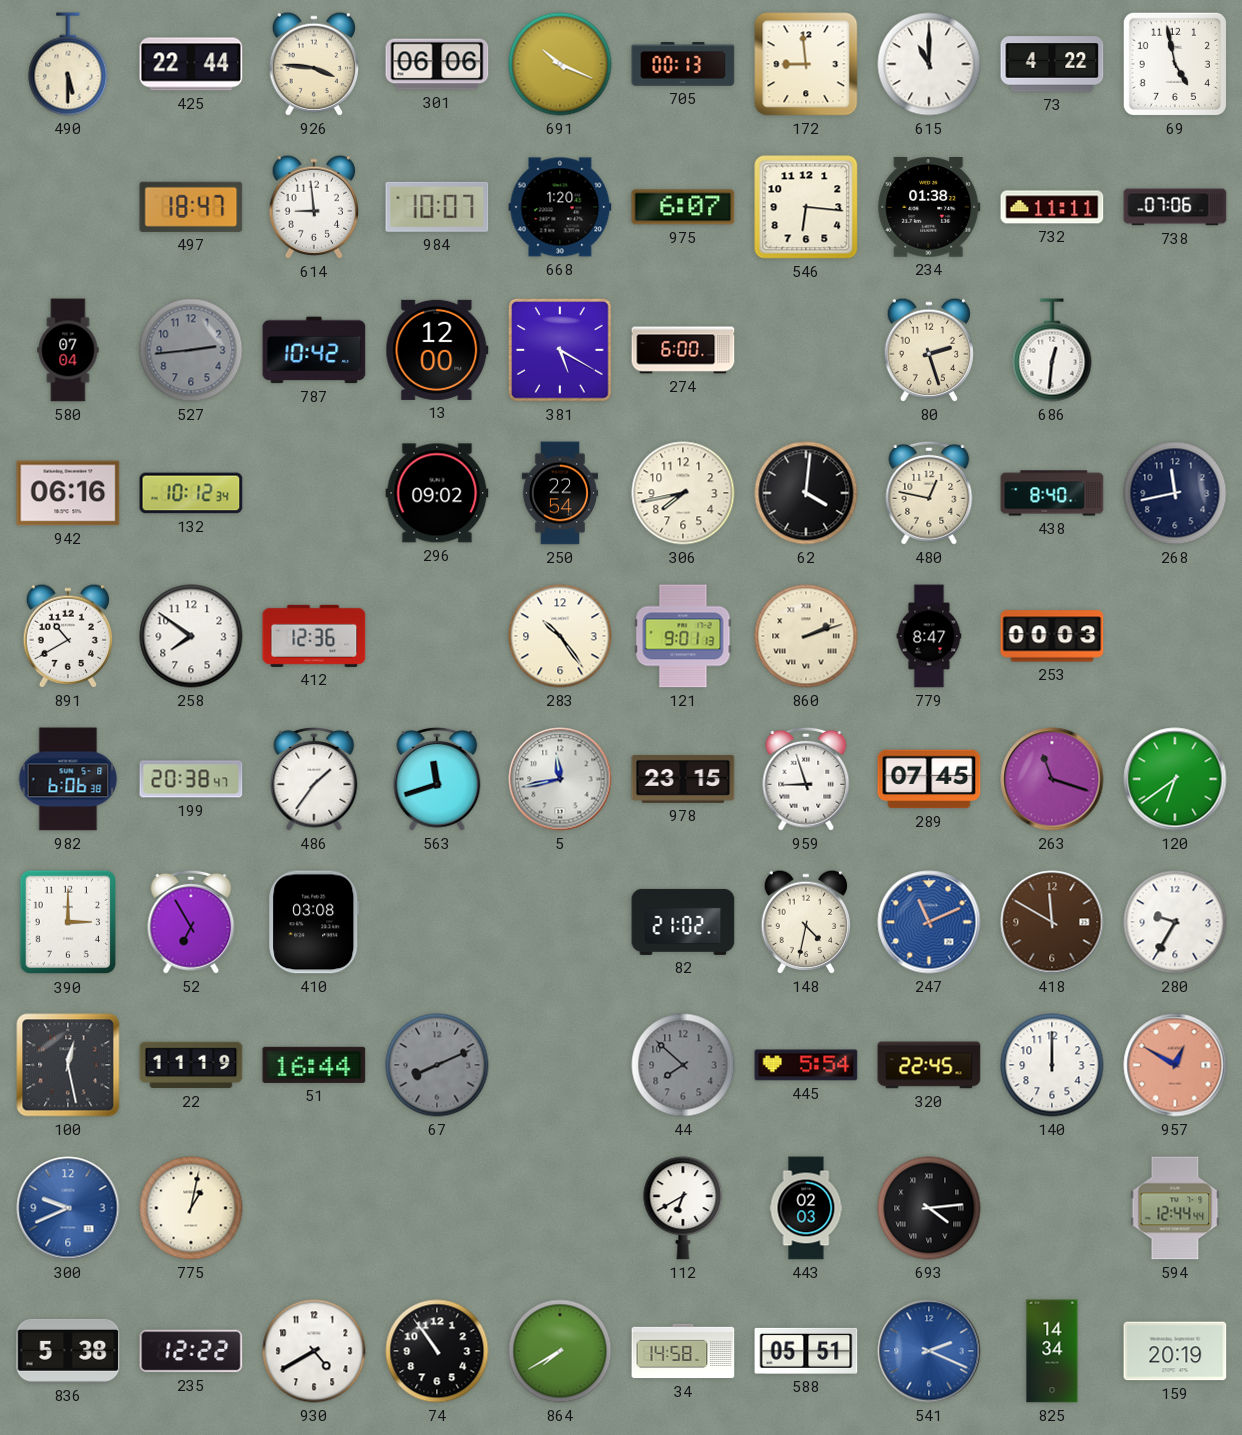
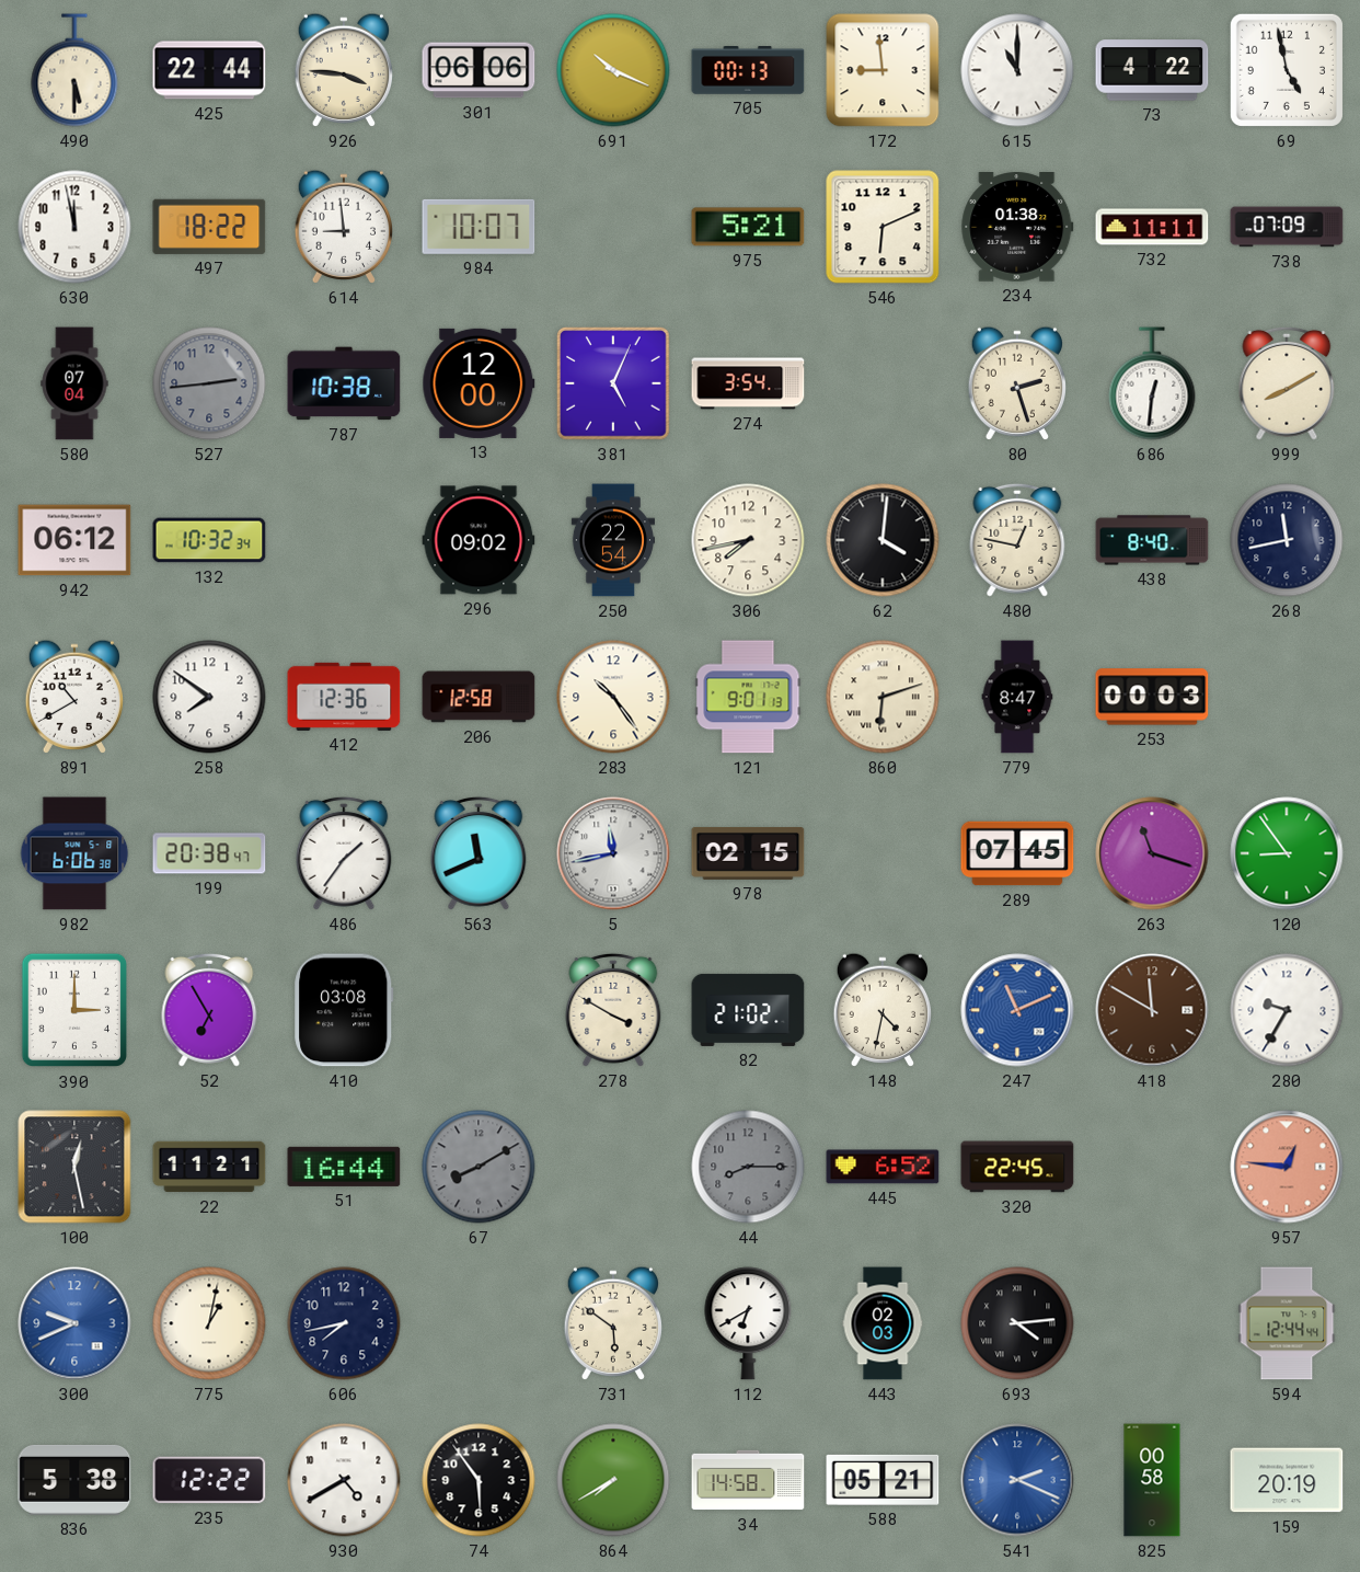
630: none -> 11:58 (74, 227)
497: 18:47 -> 18:22 (209, 227)
668: 1:20 -> none (560, 207)
975: 6:07 -> 5:21 (748, 227)
546: 6:16 -> 6:11 (883, 227)
738: 07:06 -> 07:09 (1287, 227)
787: 10:42 -> 10:38 (344, 383)
381: 5:20 -> 5:04 (613, 383)
274: 6:00 -> 3:54 (748, 383)
999: none -> 8:10 (1287, 383)
942: 06:16 -> 06:12 (74, 540)
132: 10:12 -> 10:32 (209, 540)
206: none -> 12:58 (479, 697)
860: 2:12 -> 6:12 (883, 697)
563: 11:42 -> 11:41 (479, 853)
978: 23:15 -> 02:15 (748, 853)
959: 8:57 -> none (806, 779)
120: 6:39 -> 8:54 (1287, 853)
278: none -> 3:50 (613, 1010)
22: 11:19 -> 11:21 (209, 1167)
67: 8:11 -> 8:10 (479, 1167)
44: 7:52 -> 8:15 (748, 1167)
445: 5:54 -> 6:52 (883, 1167)
140: 12:00 -> none (1052, 1065)
957: 12:50 -> 12:46 (1287, 1167)
606: none -> 7:43 (344, 1323)
731: none -> 5:51 (613, 1323)
74: 10:54 -> 5:54 (479, 1480)
588: 05:51 -> 05:21 (883, 1480)
825: 14:34 -> 00:58 (1152, 1480)
